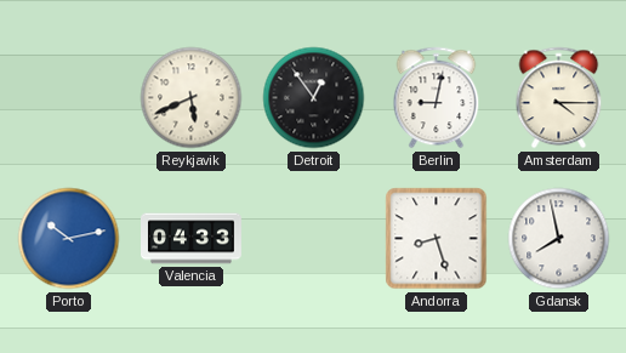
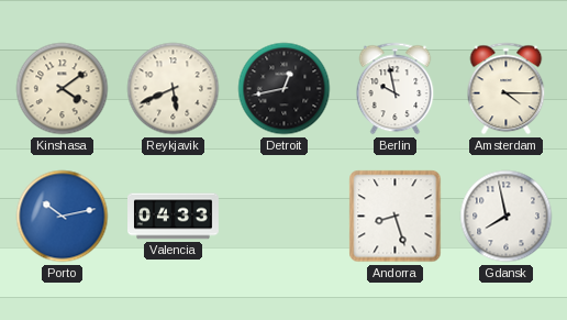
Kinshasa: none -> 4:09 (63, 89)
Detroit: 12:54 -> 12:43 (285, 89)
Berlin: 9:02 -> 9:58 (396, 89)
